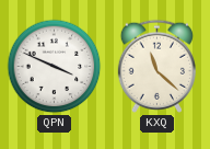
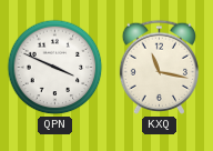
KXQ: 11:22 -> 11:17 (159, 67)
